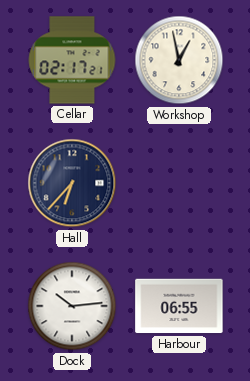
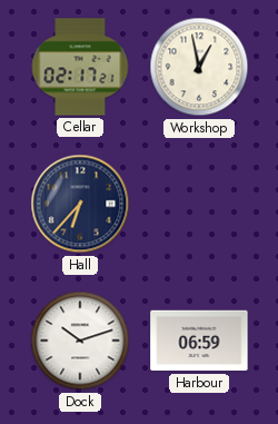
Dock: 10:14 -> 10:12 (80, 341)
Harbour: 06:55 -> 06:59 (199, 341)
